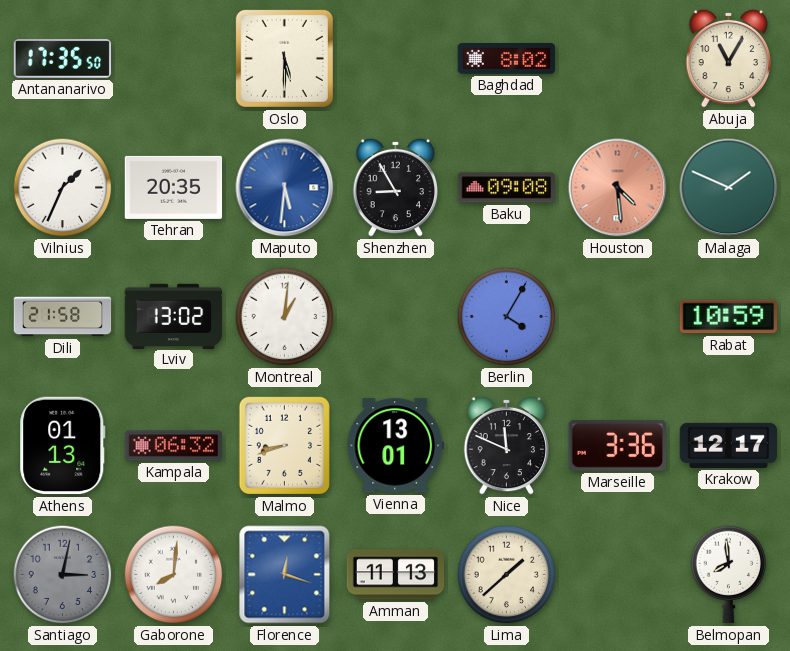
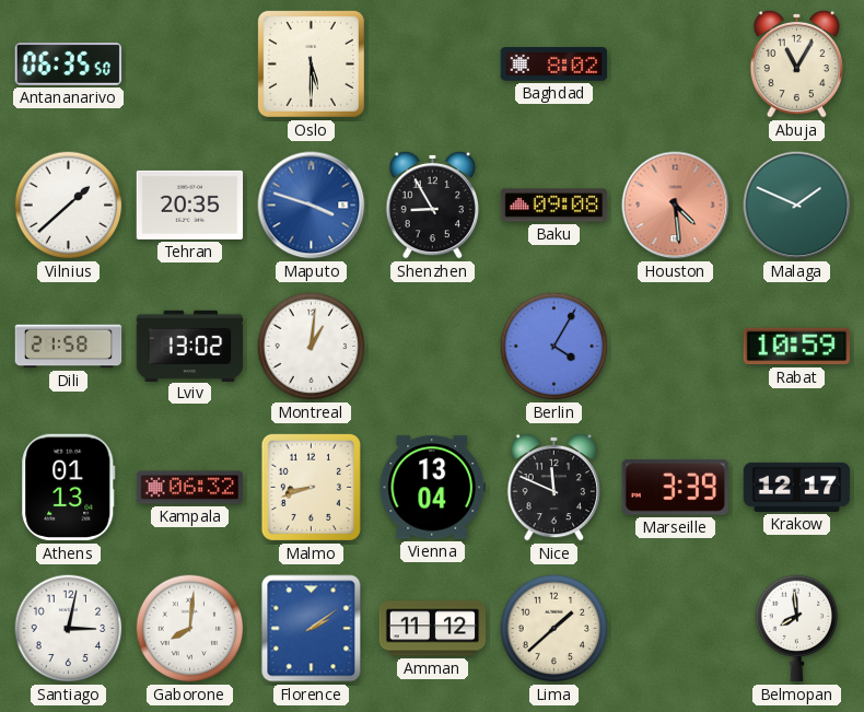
Antananarivo: 17:35 -> 06:35 (69, 63)
Vilnius: 1:34 -> 1:38 (69, 206)
Maputo: 5:31 -> 3:48 (312, 206)
Vienna: 13:01 -> 13:04 (432, 488)
Marseille: 3:36 -> 3:39 (675, 487)
Santiago dial: grey -> white (69, 629)
Florence: 12:18 -> 2:09 (312, 629)
Amman: 11:13 -> 11:12 (433, 629)
